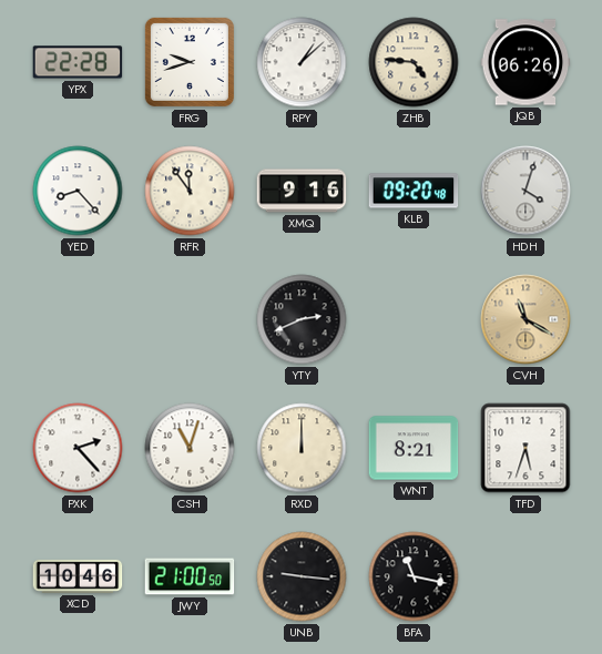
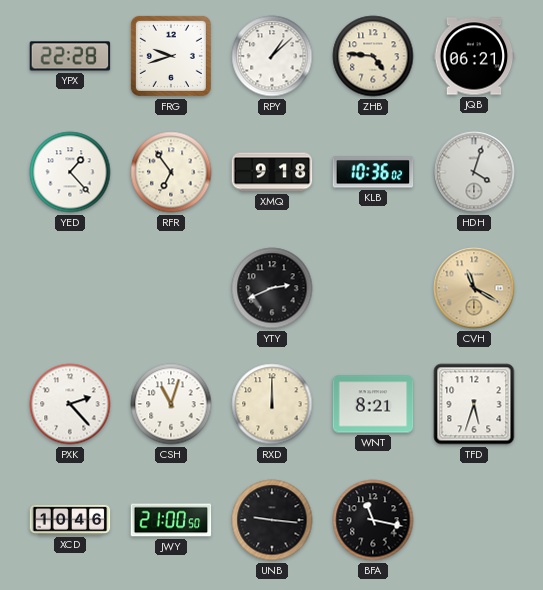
JQB: 06:26 -> 06:21 (474, 56)
YED: 8:23 -> 1:23 (70, 172)
RFR: 11:54 -> 6:54 (171, 172)
XMQ: 9:16 -> 9:18 (272, 172)
KLB: 09:20 -> 10:36 (373, 172)
